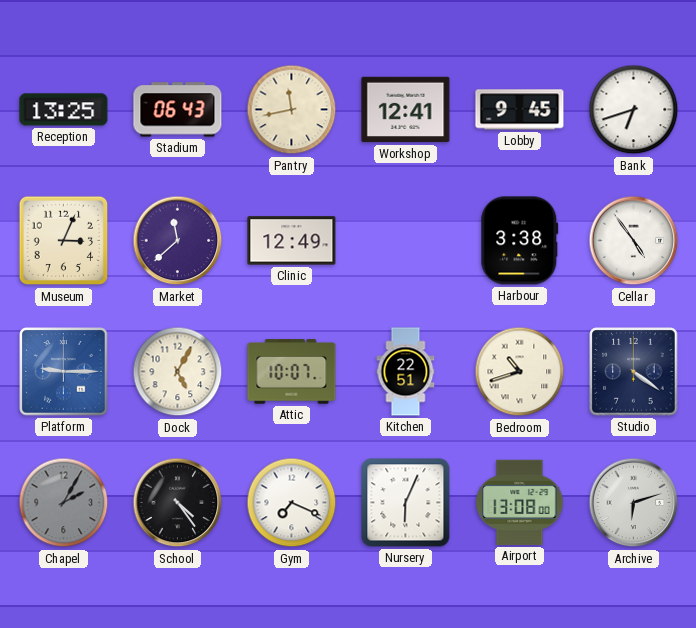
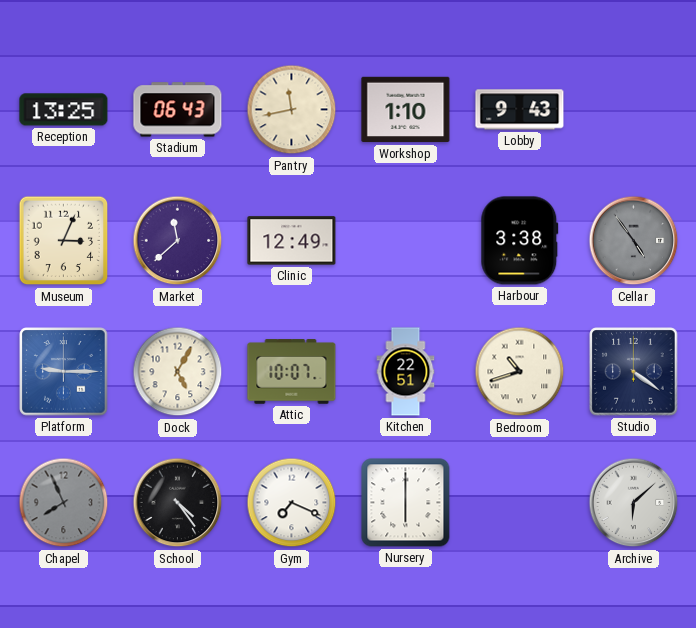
Workshop: 12:41 -> 1:10 (406, 110)
Lobby: 9:45 -> 9:43 (520, 110)
Bank: 6:42 -> none (634, 110)
Cellar dial: white -> grey (634, 241)
Chapel: 2:05 -> 7:56 (64, 503)
Nursery: 6:04 -> 6:00 (406, 503)
Airport: 13:08 -> none (520, 502)
Archive: 6:12 -> 6:08 (634, 503)
